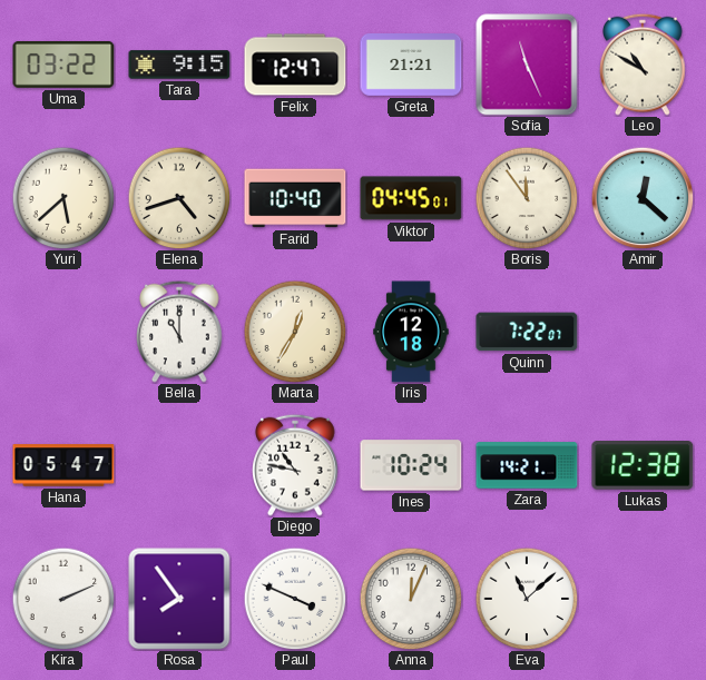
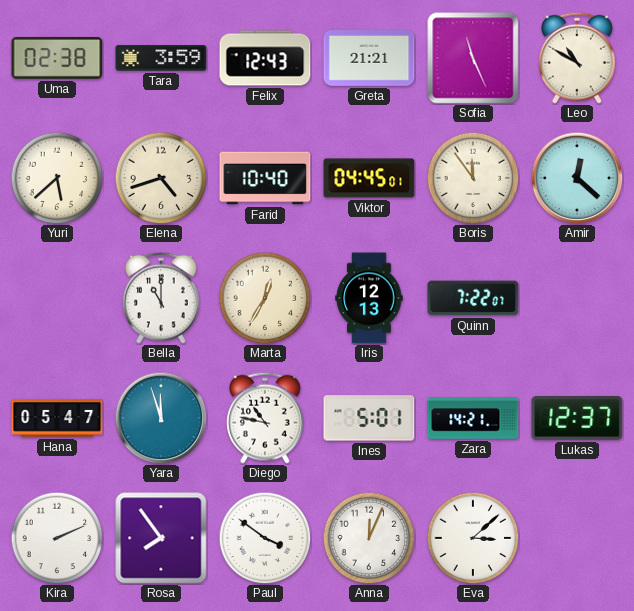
Uma: 03:22 -> 02:38 (57, 58)
Tara: 9:15 -> 3:59 (161, 58)
Felix: 12:47 -> 12:43 (265, 58)
Iris: 12:18 -> 12:13 (369, 298)
Yara: none -> 11:57 (161, 418)
Ines: 10:24 -> 5:01 (369, 418)
Lukas: 12:38 -> 12:37 (577, 419)
Paul: 3:49 -> 3:51 (265, 538)
Eva: 11:08 -> 3:08 (473, 538)
